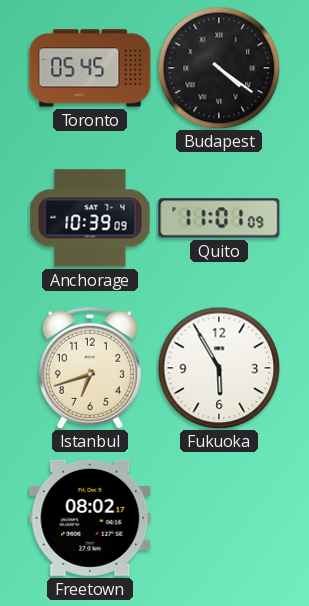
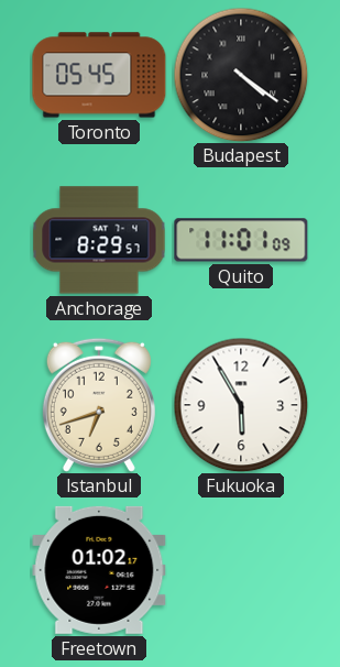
Anchorage: 10:39 -> 8:29 (99, 240)
Freetown: 08:02 -> 01:02 (99, 570)
